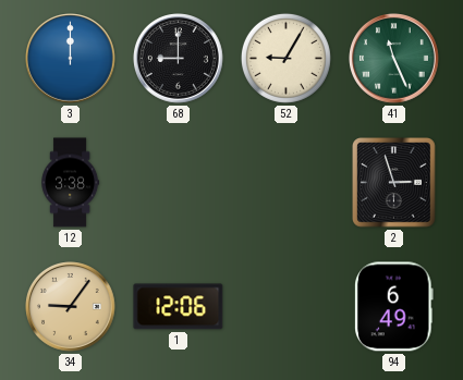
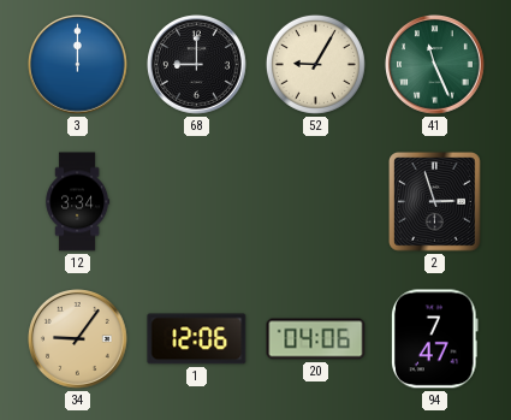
12: 3:38 -> 3:34 (78, 202)
20: none -> 04:06 (316, 339)
94: 6:49 -> 7:47 (435, 339)
